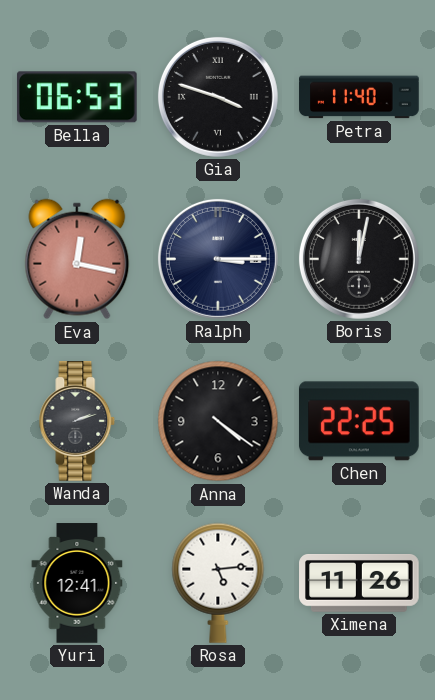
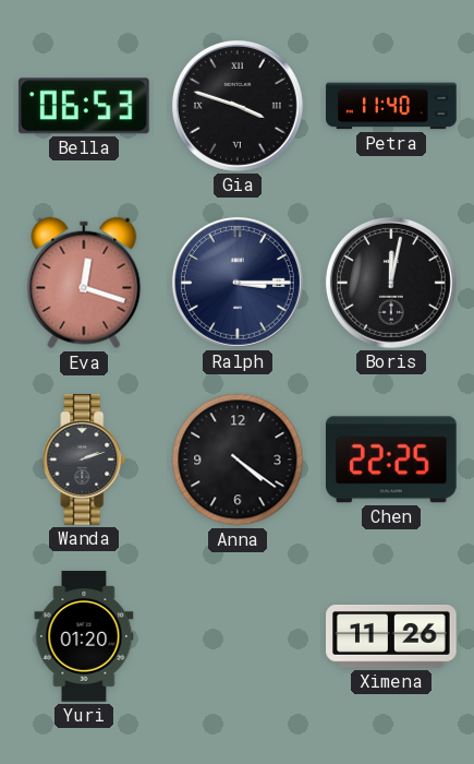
Eva: 12:17 -> 12:18 (84, 283)
Yuri: 12:41 -> 01:20 (84, 636)
Rosa: 5:14 -> none (218, 583)
